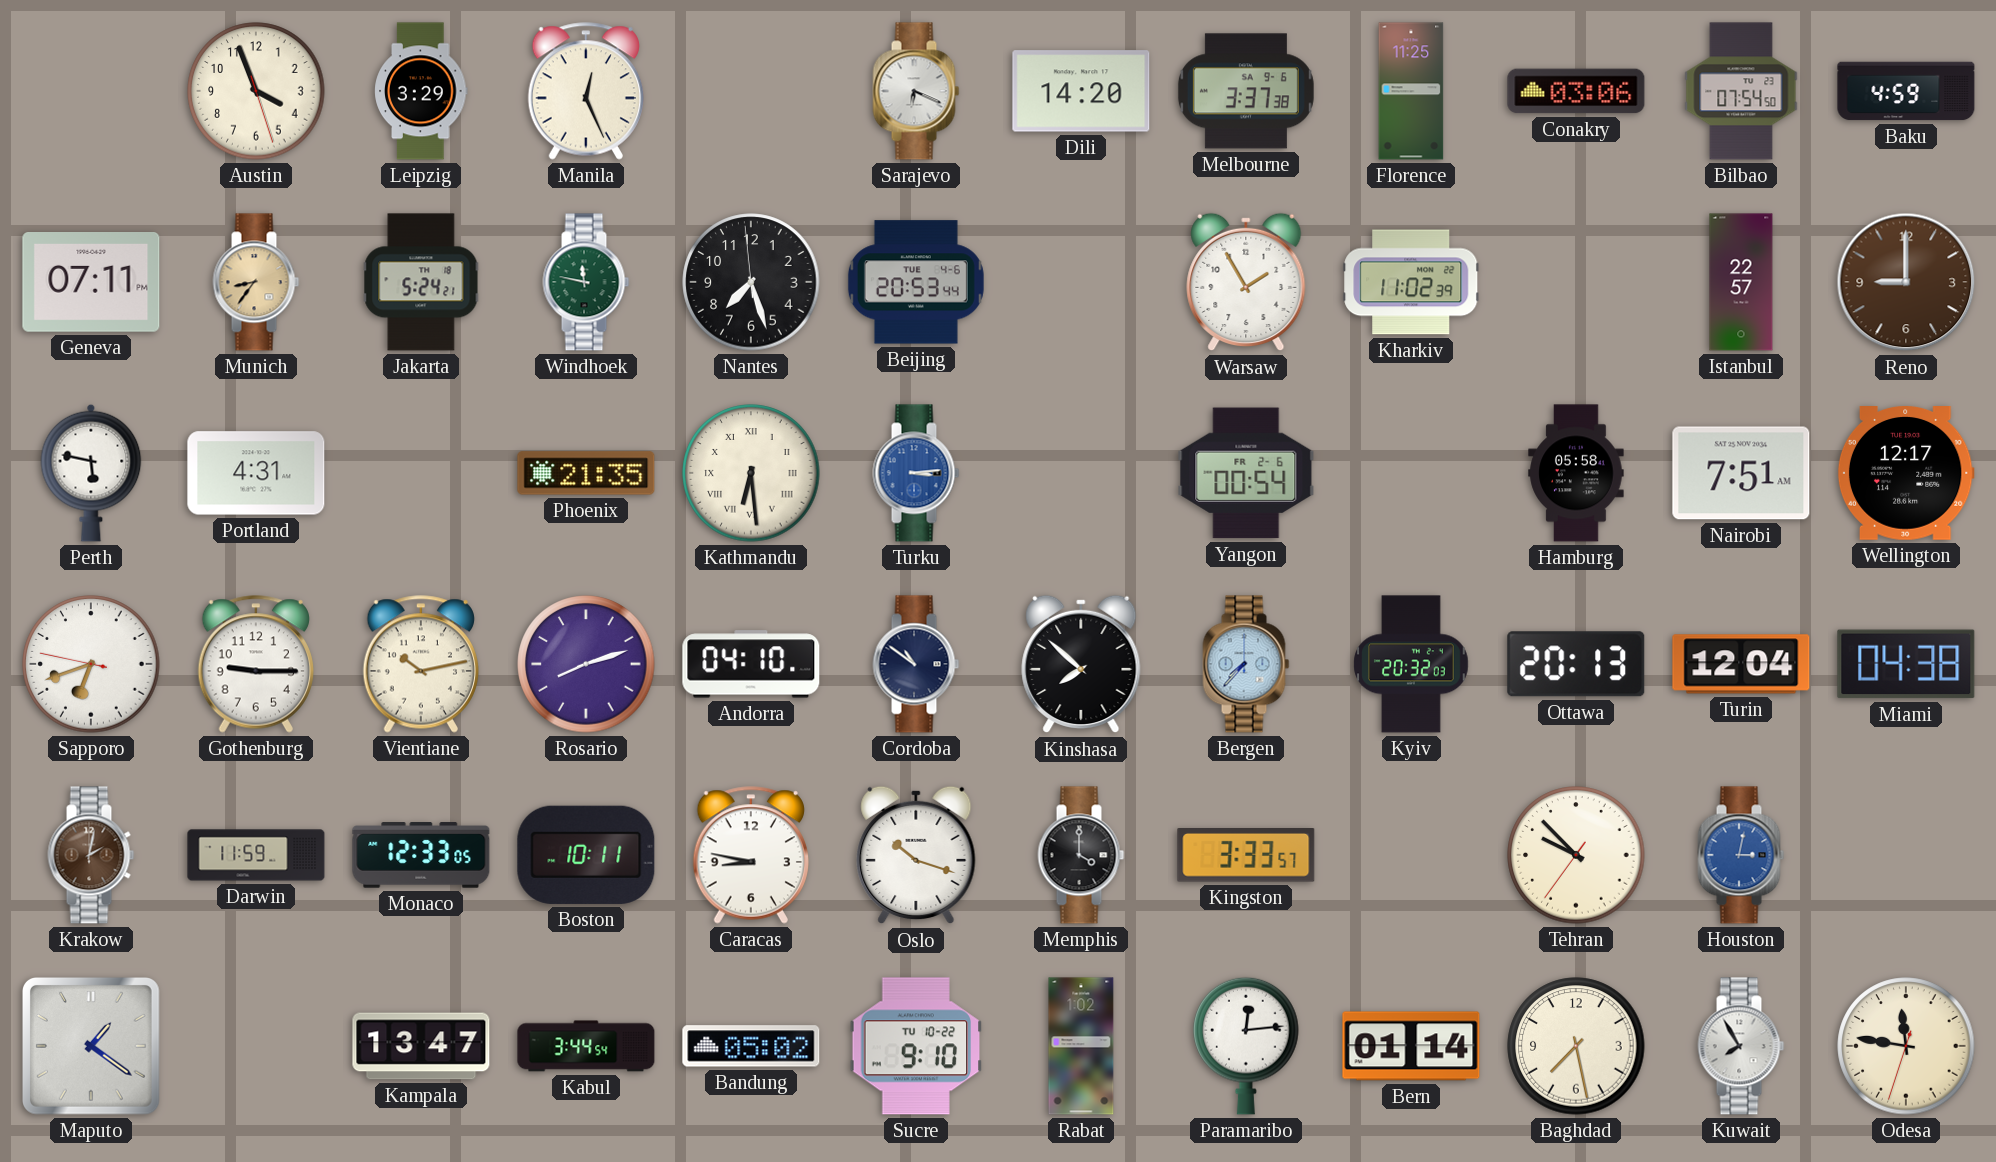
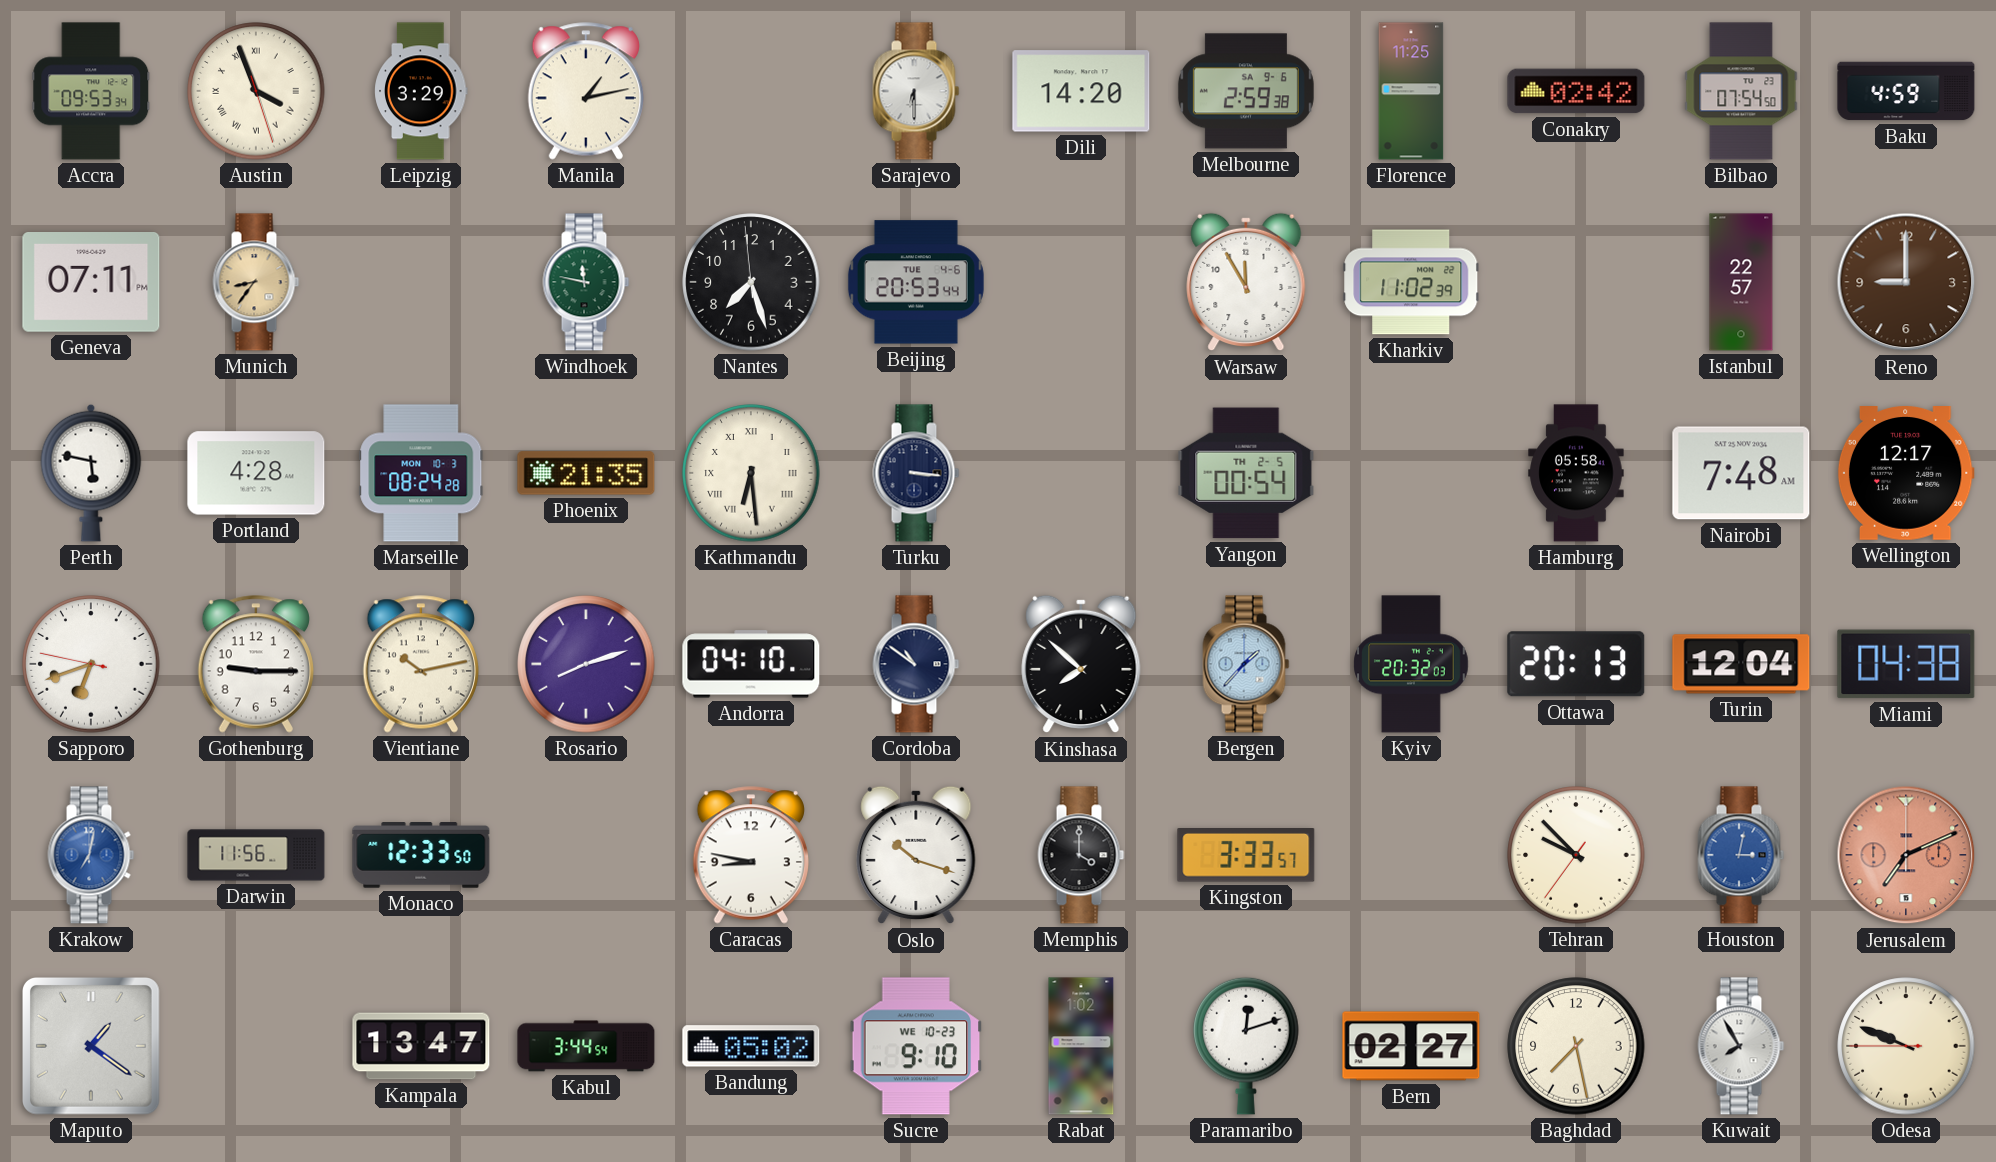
Accra: none -> 09:53 (91, 91)
Austin numerals: Arabic -> Roman (256, 91)
Manila: 12:26 -> 1:13 (585, 91)
Sarajevo: 6:19 -> 6:30 (916, 91)
Melbourne: 3:37 -> 2:59 (1246, 91)
Conakry: 03:06 -> 02:42 (1576, 91)
Jakarta: 5:24 -> none (421, 282)
Warsaw: 1:55 -> 11:55 (1246, 282)
Portland: 4:31 -> 4:28 (256, 473)
Marseille: none -> 08:24 (421, 473)
Turku: 3:14 -> 3:16 (916, 473)
Turku dial: blue -> navy (916, 473)
Yangon date: FR 2-6 -> TH 2-5 (1246, 473)
Nairobi: 7:51 -> 7:48 (1741, 473)
Bergen: 7:37 -> 1:37 (1246, 664)
Krakow: 2:02 -> 7:02 (91, 855)
Krakow dial: brown -> blue (91, 855)
Darwin: 11:59 -> 11:56 (256, 855)
Monaco: 12:33:05 -> 12:33:50 (421, 855)
Boston: 10:11 -> none (586, 855)
Jerusalem: none -> 7:11 (1906, 855)
Sucre date: TU 10-22 -> WE 10-23 (916, 1046)
Paramaribo: 12:14 -> 12:12 (1246, 1046)
Bern: 01:14 -> 02:27 (1411, 1046)
Odesa: 11:46 -> 9:48 (1906, 1046)
